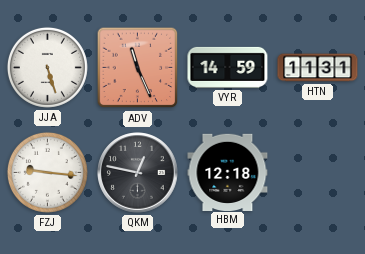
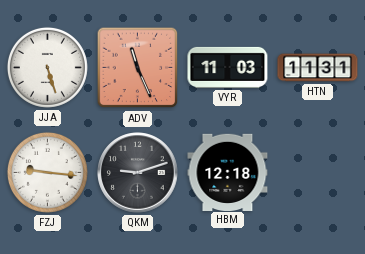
VYR: 14:59 -> 11:03 (228, 67)
QKM: 12:47 -> 9:12 (138, 173)
